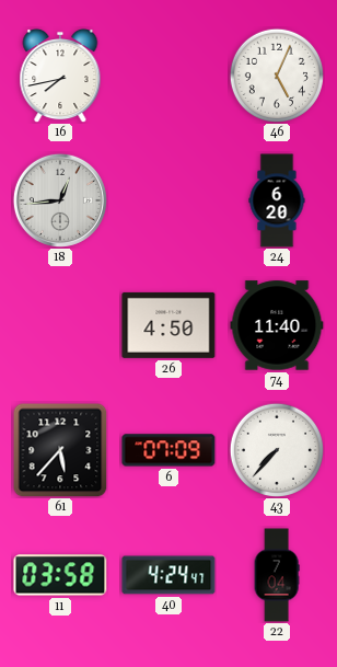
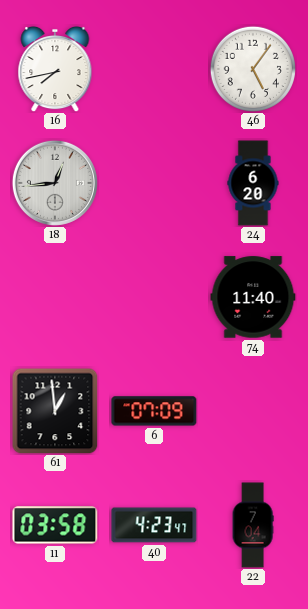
46: 5:04 -> 5:06 (252, 68)
26: 4:50 -> none (168, 325)
61: 5:37 -> 12:59 (55, 411)
43: 7:37 -> none (276, 449)
40: 4:24 -> 4:23 (154, 525)
